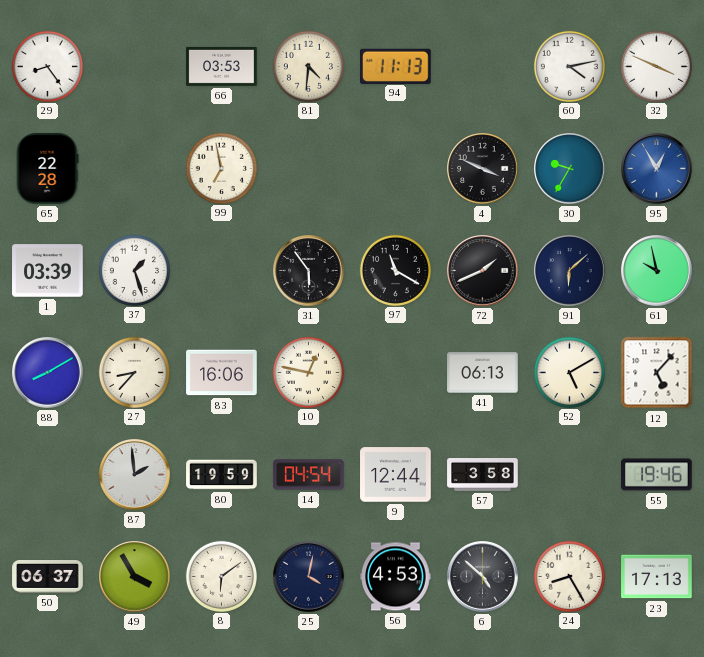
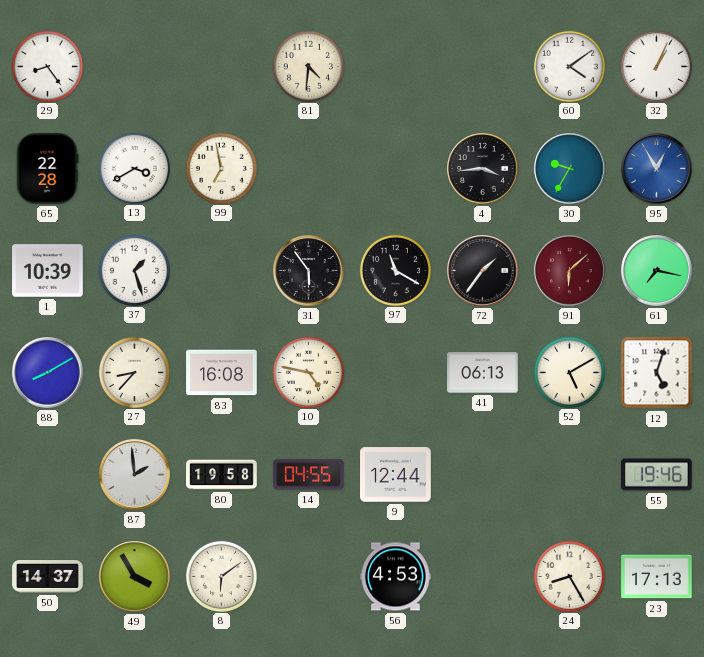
66: 03:53 -> none (222, 66)
94: 11:13 -> none (396, 66)
60: 4:13 -> 4:09 (569, 66)
32: 3:49 -> 1:04 (656, 66)
13: none -> 3:40 (134, 168)
4: 3:49 -> 3:44 (483, 169)
1: 03:39 -> 10:39 (48, 271)
72: 1:41 -> 1:36 (483, 271)
91 dial: navy -> burgundy (570, 271)
61: 9:58 -> 7:17 (657, 271)
83: 16:06 -> 16:08 (222, 373)
10: 12:47 -> 4:47 (308, 372)
12: 5:07 -> 5:03 (657, 373)
80: 19:59 -> 19:58 (222, 475)
14: 04:54 -> 04:55 (309, 475)
57: 3:58 -> none (483, 475)
50: 06:37 -> 14:37 (48, 577)
25: 4:02 -> none (309, 577)
6: 4:52 -> none (483, 577)
